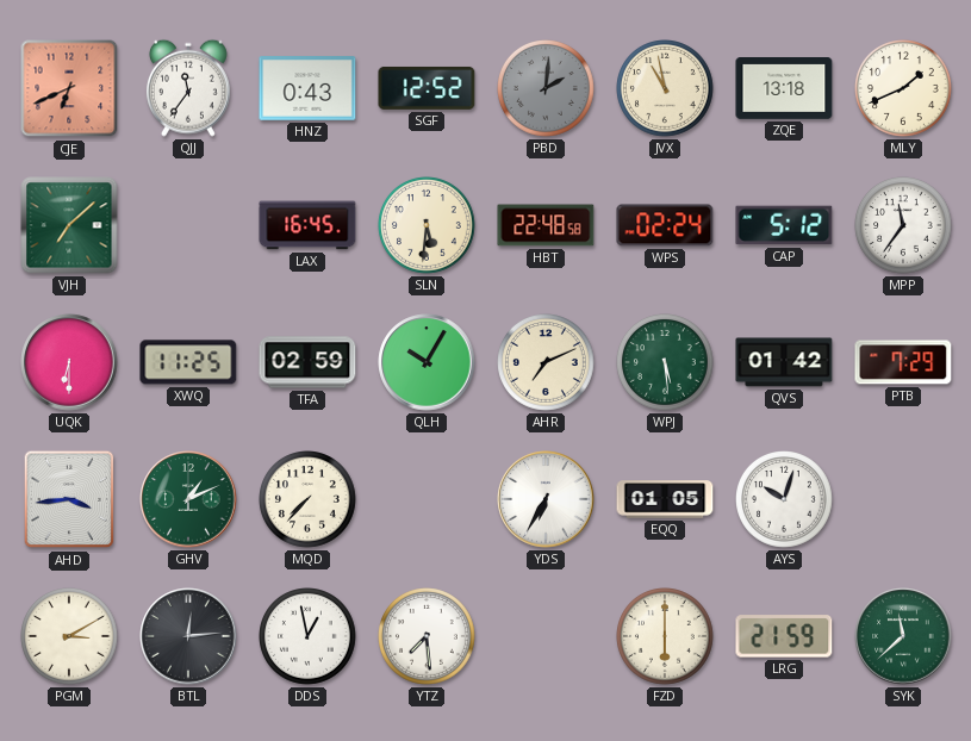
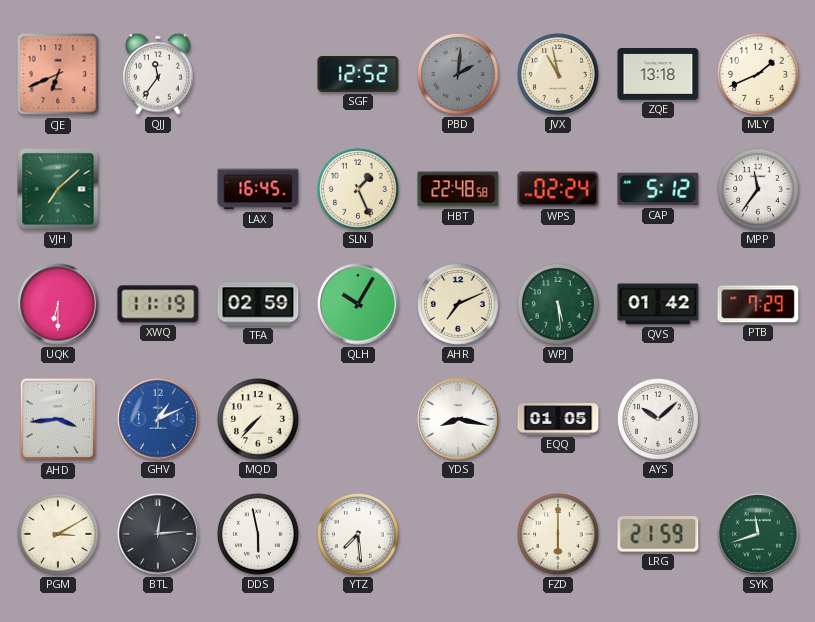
HNZ: 0:43 -> none (307, 88)
SLN: 5:31 -> 1:26 (359, 190)
XWQ: 11:25 -> 11:19 (158, 304)
GHV dial: green -> blue (158, 419)
YDS: 6:35 -> 8:17 (458, 419)
AYS: 10:03 -> 10:08 (659, 420)
DDS: 12:58 -> 5:58 (259, 535)
SYK: 11:38 -> 11:42 (758, 534)
